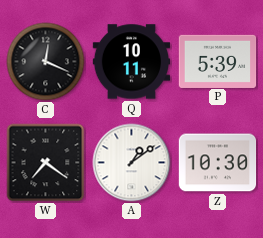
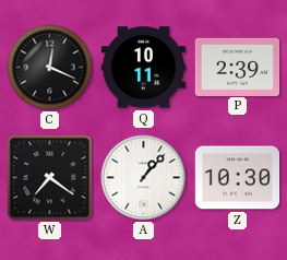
P: 5:39 -> 2:39 (238, 67)
A: 1:09 -> 1:07 (144, 178)
